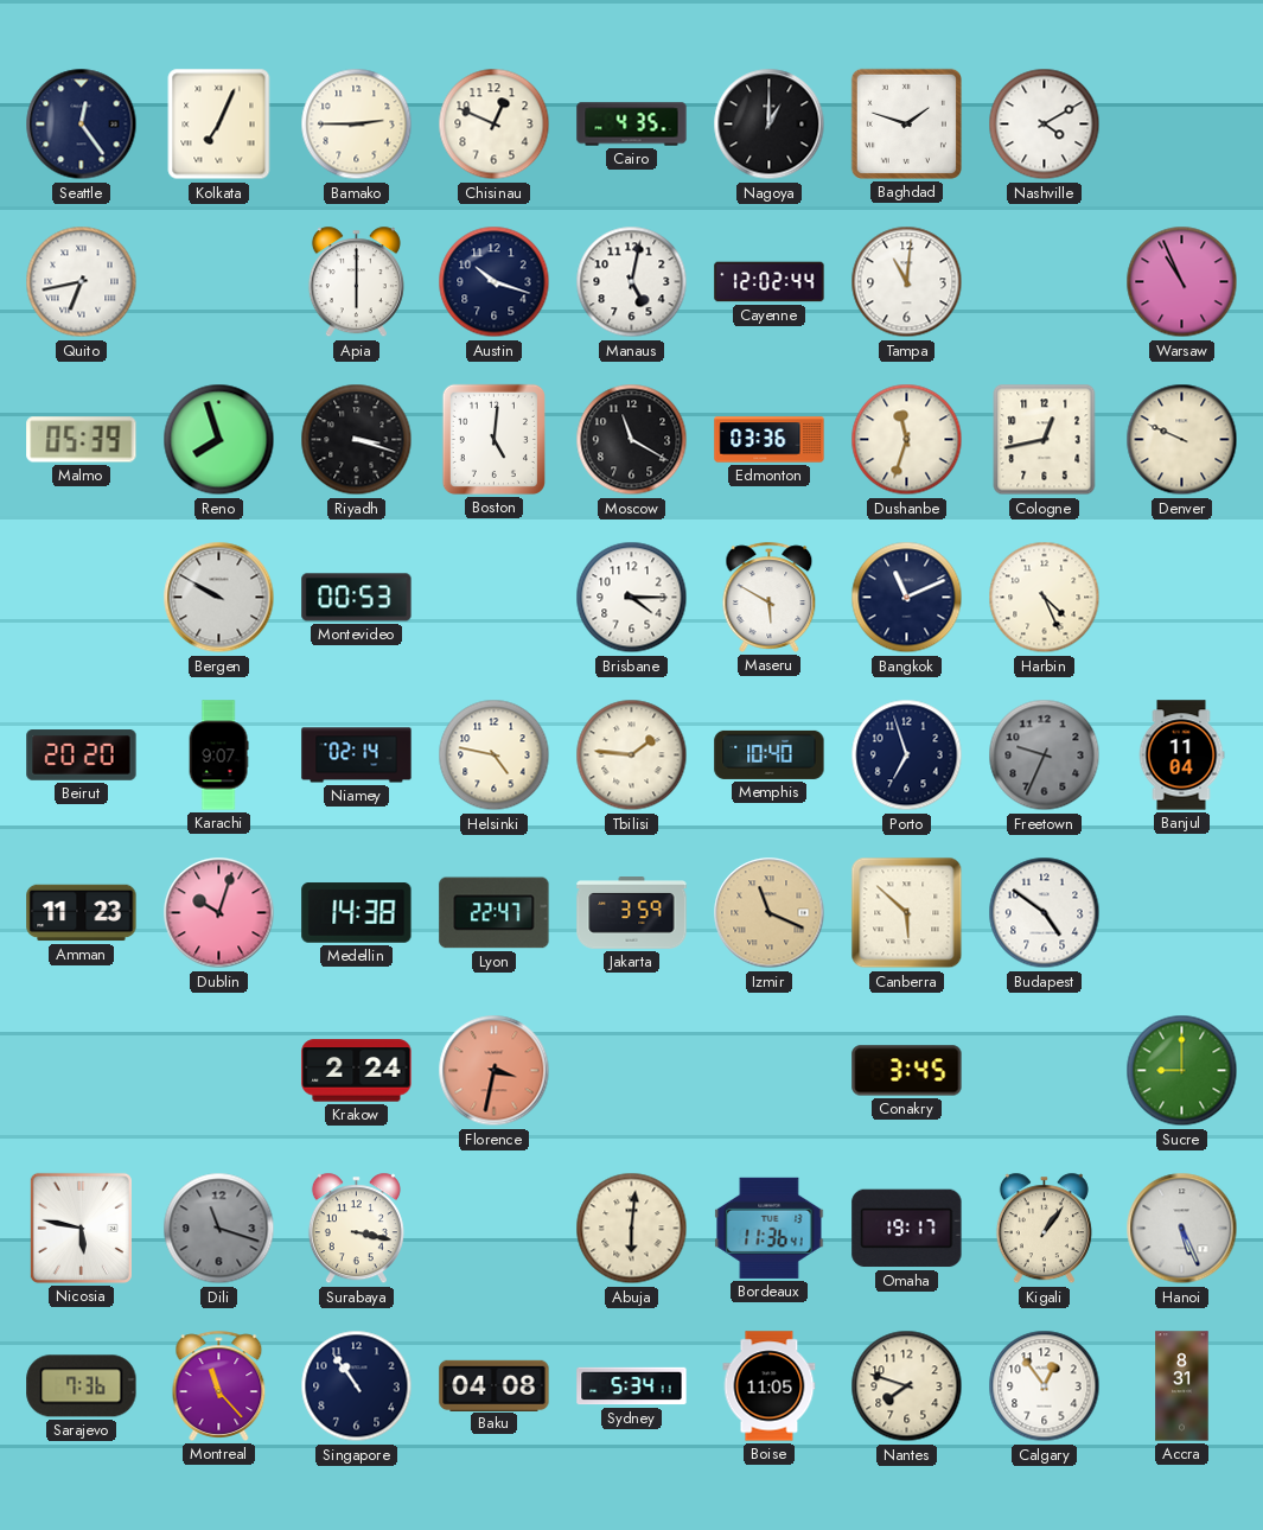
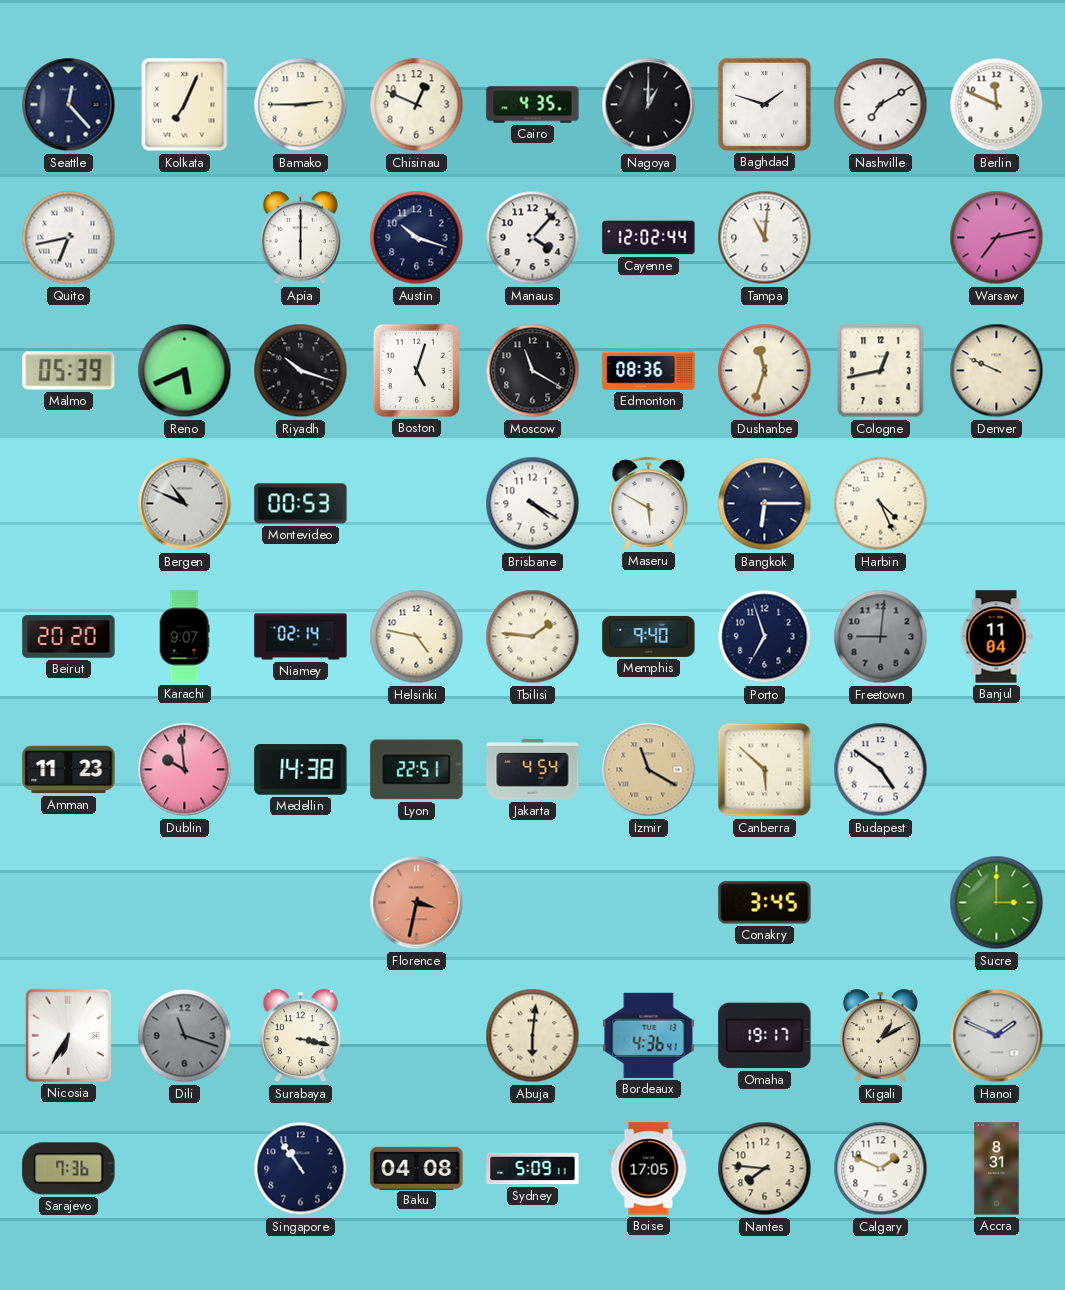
Seattle: 12:24 -> 12:23 (69, 105)
Nashville: 4:10 -> 7:10 (881, 105)
Berlin: none -> 11:49 (997, 105)
Manaus: 5:02 -> 4:07 (533, 238)
Warsaw: 10:56 -> 7:13 (997, 238)
Reno: 7:57 -> 5:41 (185, 371)
Riyadh: 3:18 -> 10:18 (301, 371)
Boston: 5:01 -> 5:03 (416, 370)
Edmonton: 03:36 -> 08:36 (649, 371)
Bergen: 9:50 -> 10:49 (185, 504)
Brisbane: 4:15 -> 4:20 (533, 504)
Bangkok: 11:11 -> 6:15 (765, 504)
Memphis: 10:40 -> 9:40 (649, 636)
Freetown: 9:34 -> 9:01 (881, 637)
Dublin: 10:03 -> 9:59 (185, 770)
Lyon: 22:47 -> 22:51 (417, 770)
Jakarta: 3:59 -> 4:54 (533, 770)
Izmir: 11:19 -> 11:20 (649, 770)
Krakow: 2:24 -> none (357, 1071)
Sucre: 9:00 -> 3:00 (997, 903)
Nicosia: 5:47 -> 6:35 (68, 1035)
Bordeaux: 11:36 -> 4:36 (649, 1035)
Kigali: 1:06 -> 1:10 (880, 1036)
Hanoi: 5:26 -> 1:49 (997, 1036)
Montreal: 11:23 -> none (219, 1385)
Sydney: 5:34 -> 5:09 (533, 1169)
Boise: 11:05 -> 17:05 (649, 1169)
Nantes: 7:48 -> 7:46 (765, 1169)
Calgary: 12:54 -> 1:49 (881, 1169)
